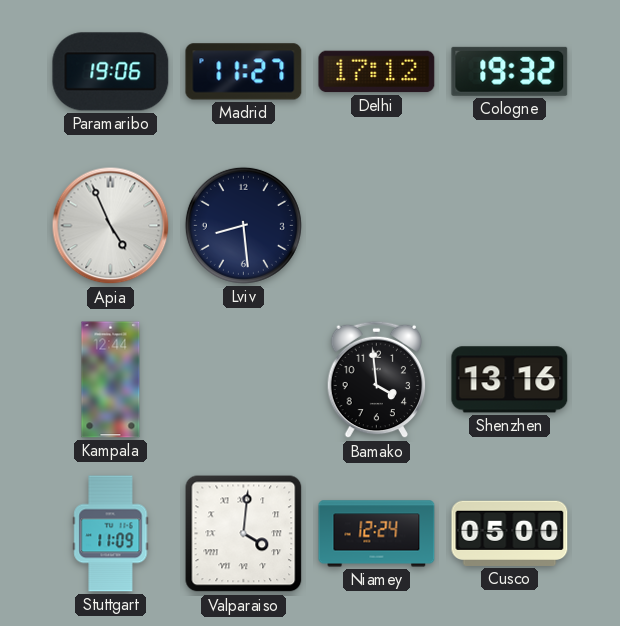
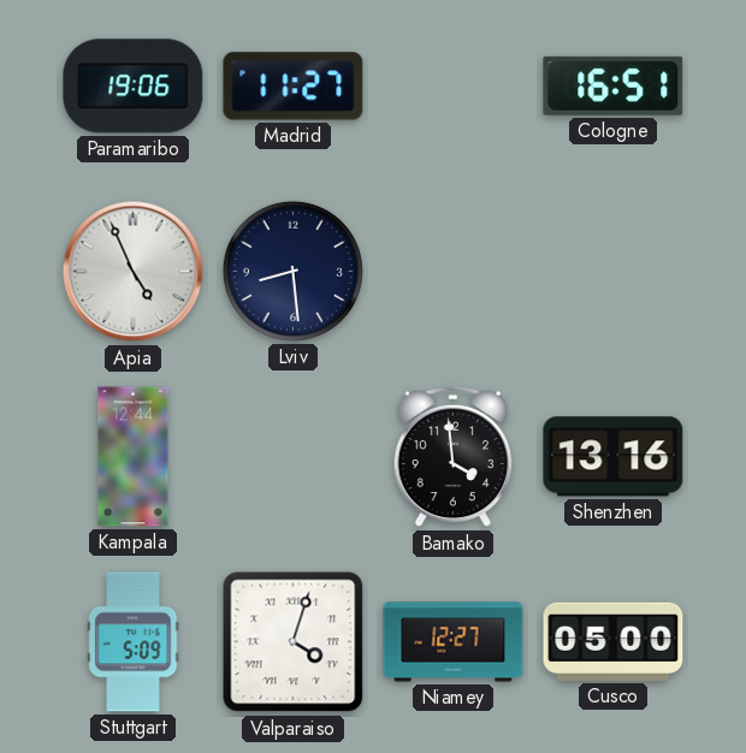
Delhi: 17:12 -> none (377, 72)
Cologne: 19:32 -> 16:51 (614, 85)
Stuttgart: 11:09 -> 5:09 (134, 642)
Valparaiso: 4:01 -> 4:03 (294, 642)
Niamey: 12:24 -> 12:27 (454, 642)
